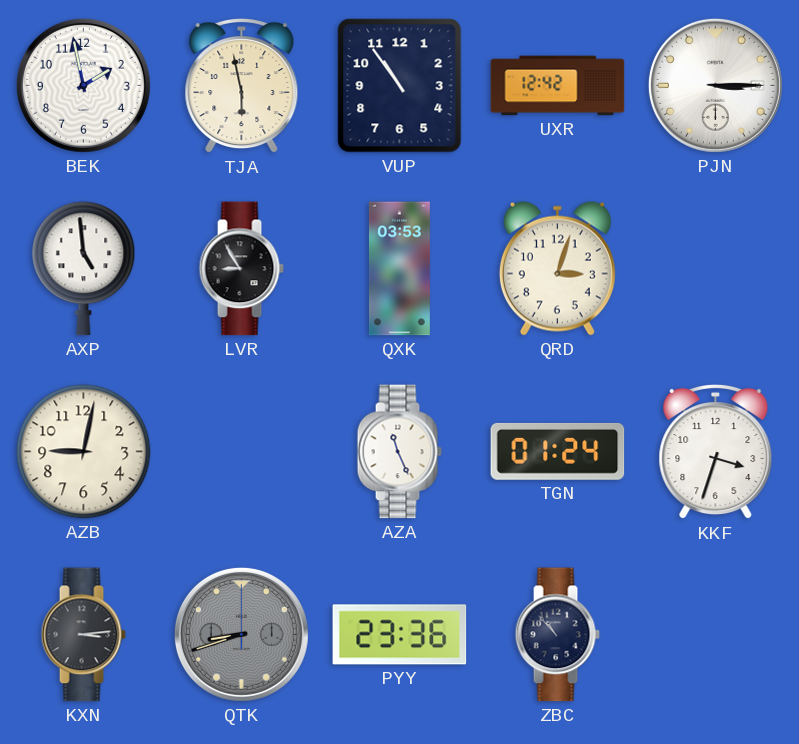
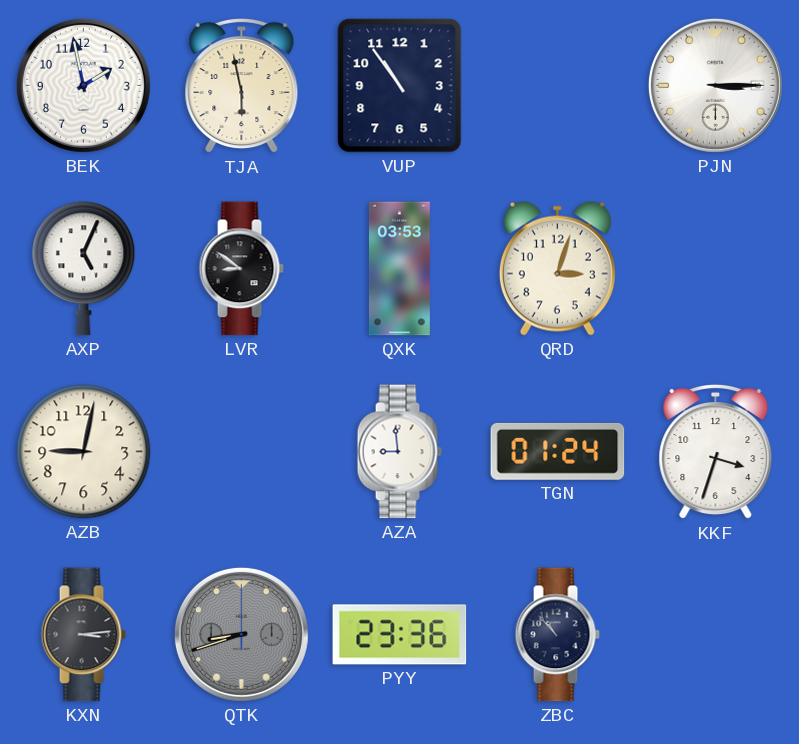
UXR: 12:42 -> none (558, 86)
AXP: 4:59 -> 5:04 (84, 269)
LVR: 8:55 -> 8:51 (241, 269)
AZA: 11:26 -> 8:59 (399, 452)
